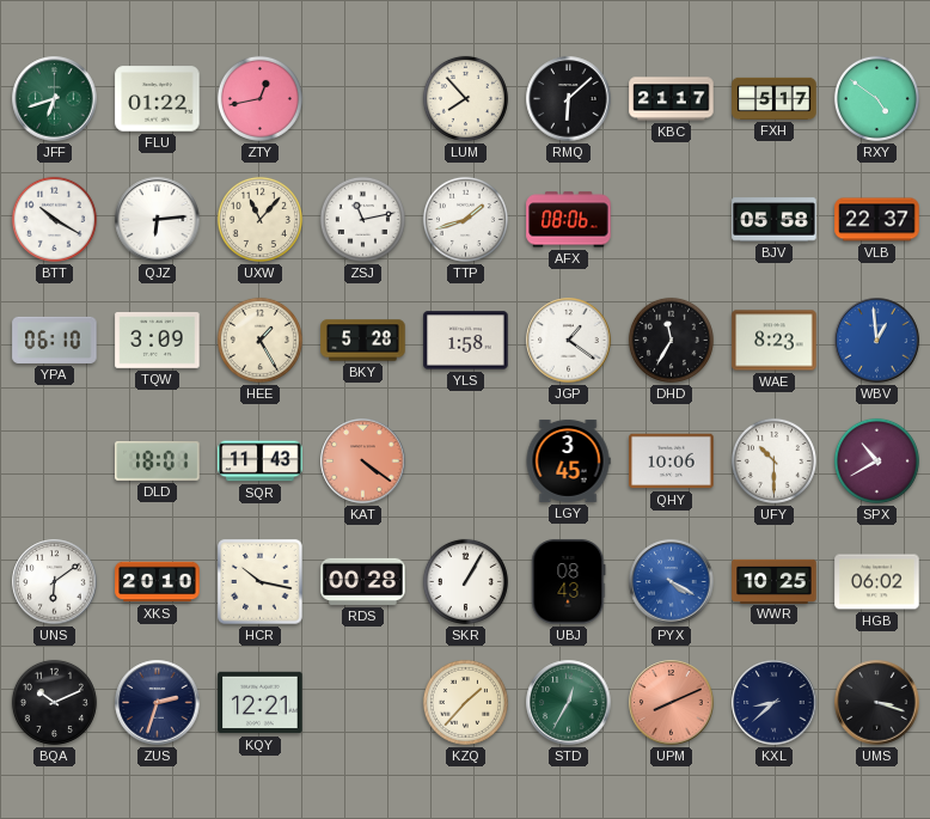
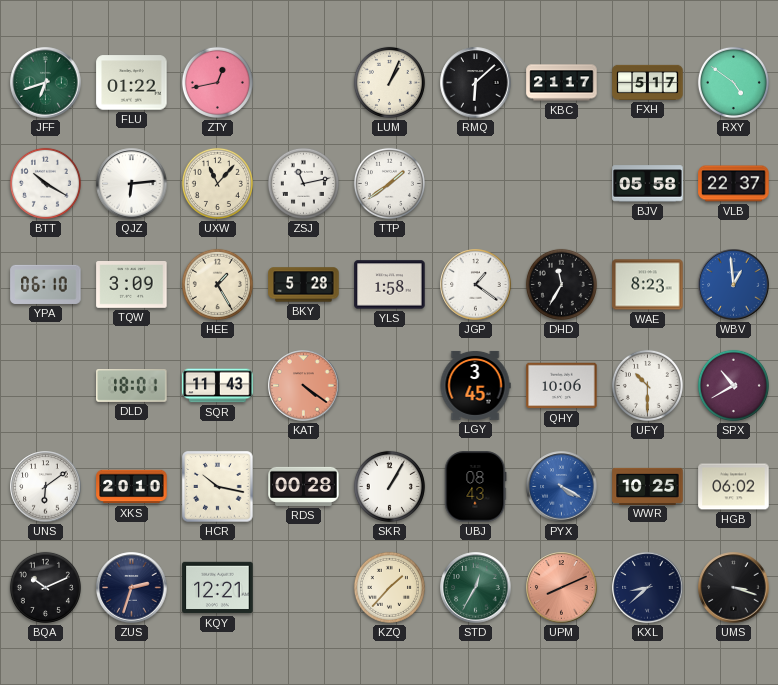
LUM: 7:53 -> 1:04 (389, 82)
TTP: 1:42 -> 1:39 (389, 183)
AFX: 08:06 -> none (569, 220)
